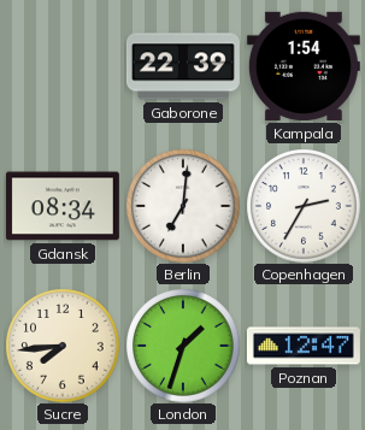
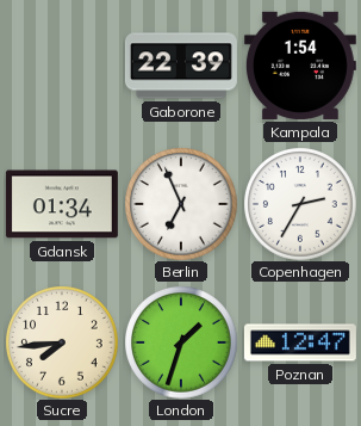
Gdansk: 08:34 -> 01:34 (62, 204)
Berlin: 7:01 -> 6:56 (181, 204)
